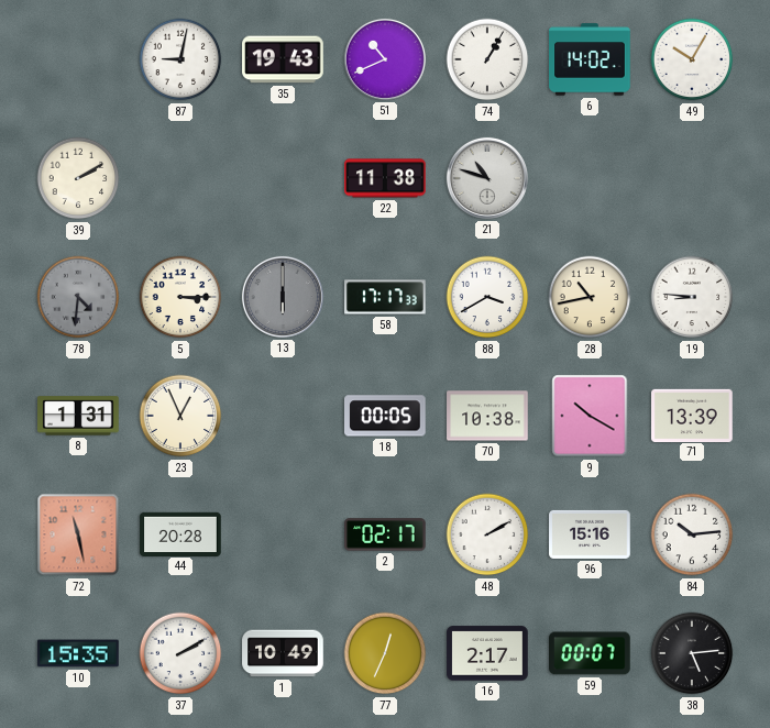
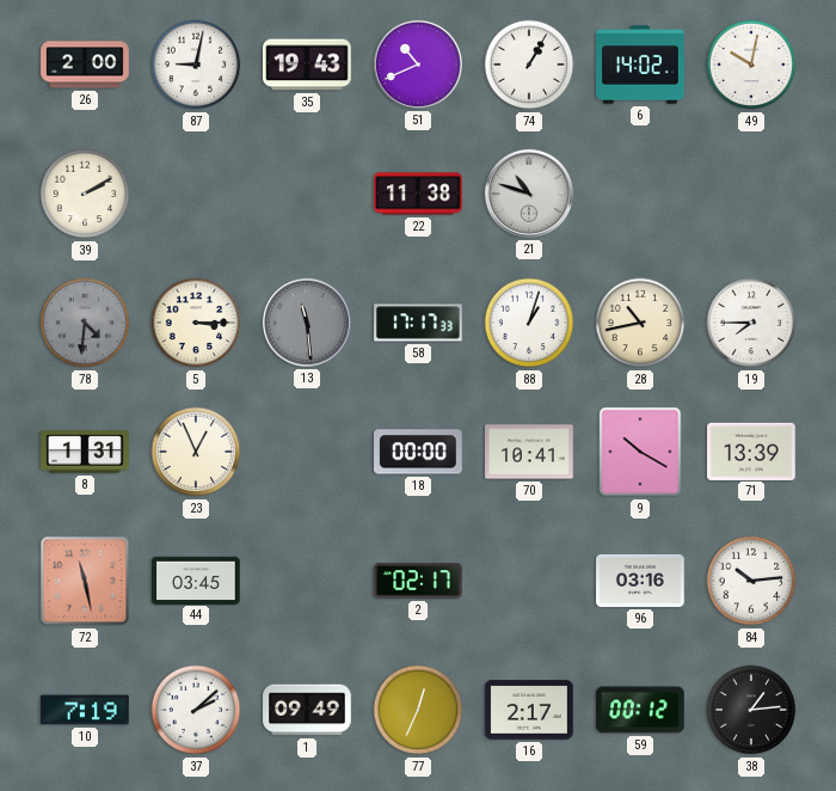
26: none -> 2:00 (85, 65)
49: 10:05 -> 10:02 (751, 65)
13: 6:00 -> 11:29 (307, 323)
88: 3:40 -> 1:03 (529, 323)
19: 8:46 -> 7:45 (751, 323)
18: 00:05 -> 00:00 (419, 452)
70: 10:38 -> 10:41 (529, 452)
44: 20:28 -> 03:45 (196, 580)
48: 2:10 -> none (487, 534)
96: 15:16 -> 03:16 (640, 581)
10: 15:35 -> 7:19 (85, 710)
37: 2:10 -> 2:08 (196, 710)
1: 10:49 -> 09:49 (307, 710)
59: 00:07 -> 00:12 (641, 710)
38: 5:14 -> 1:14 (751, 710)
